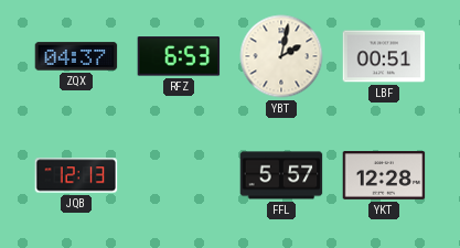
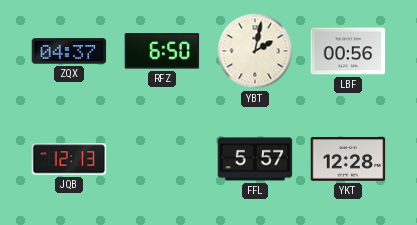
RFZ: 6:53 -> 6:50 (162, 51)
LBF: 00:51 -> 00:56 (348, 51)
